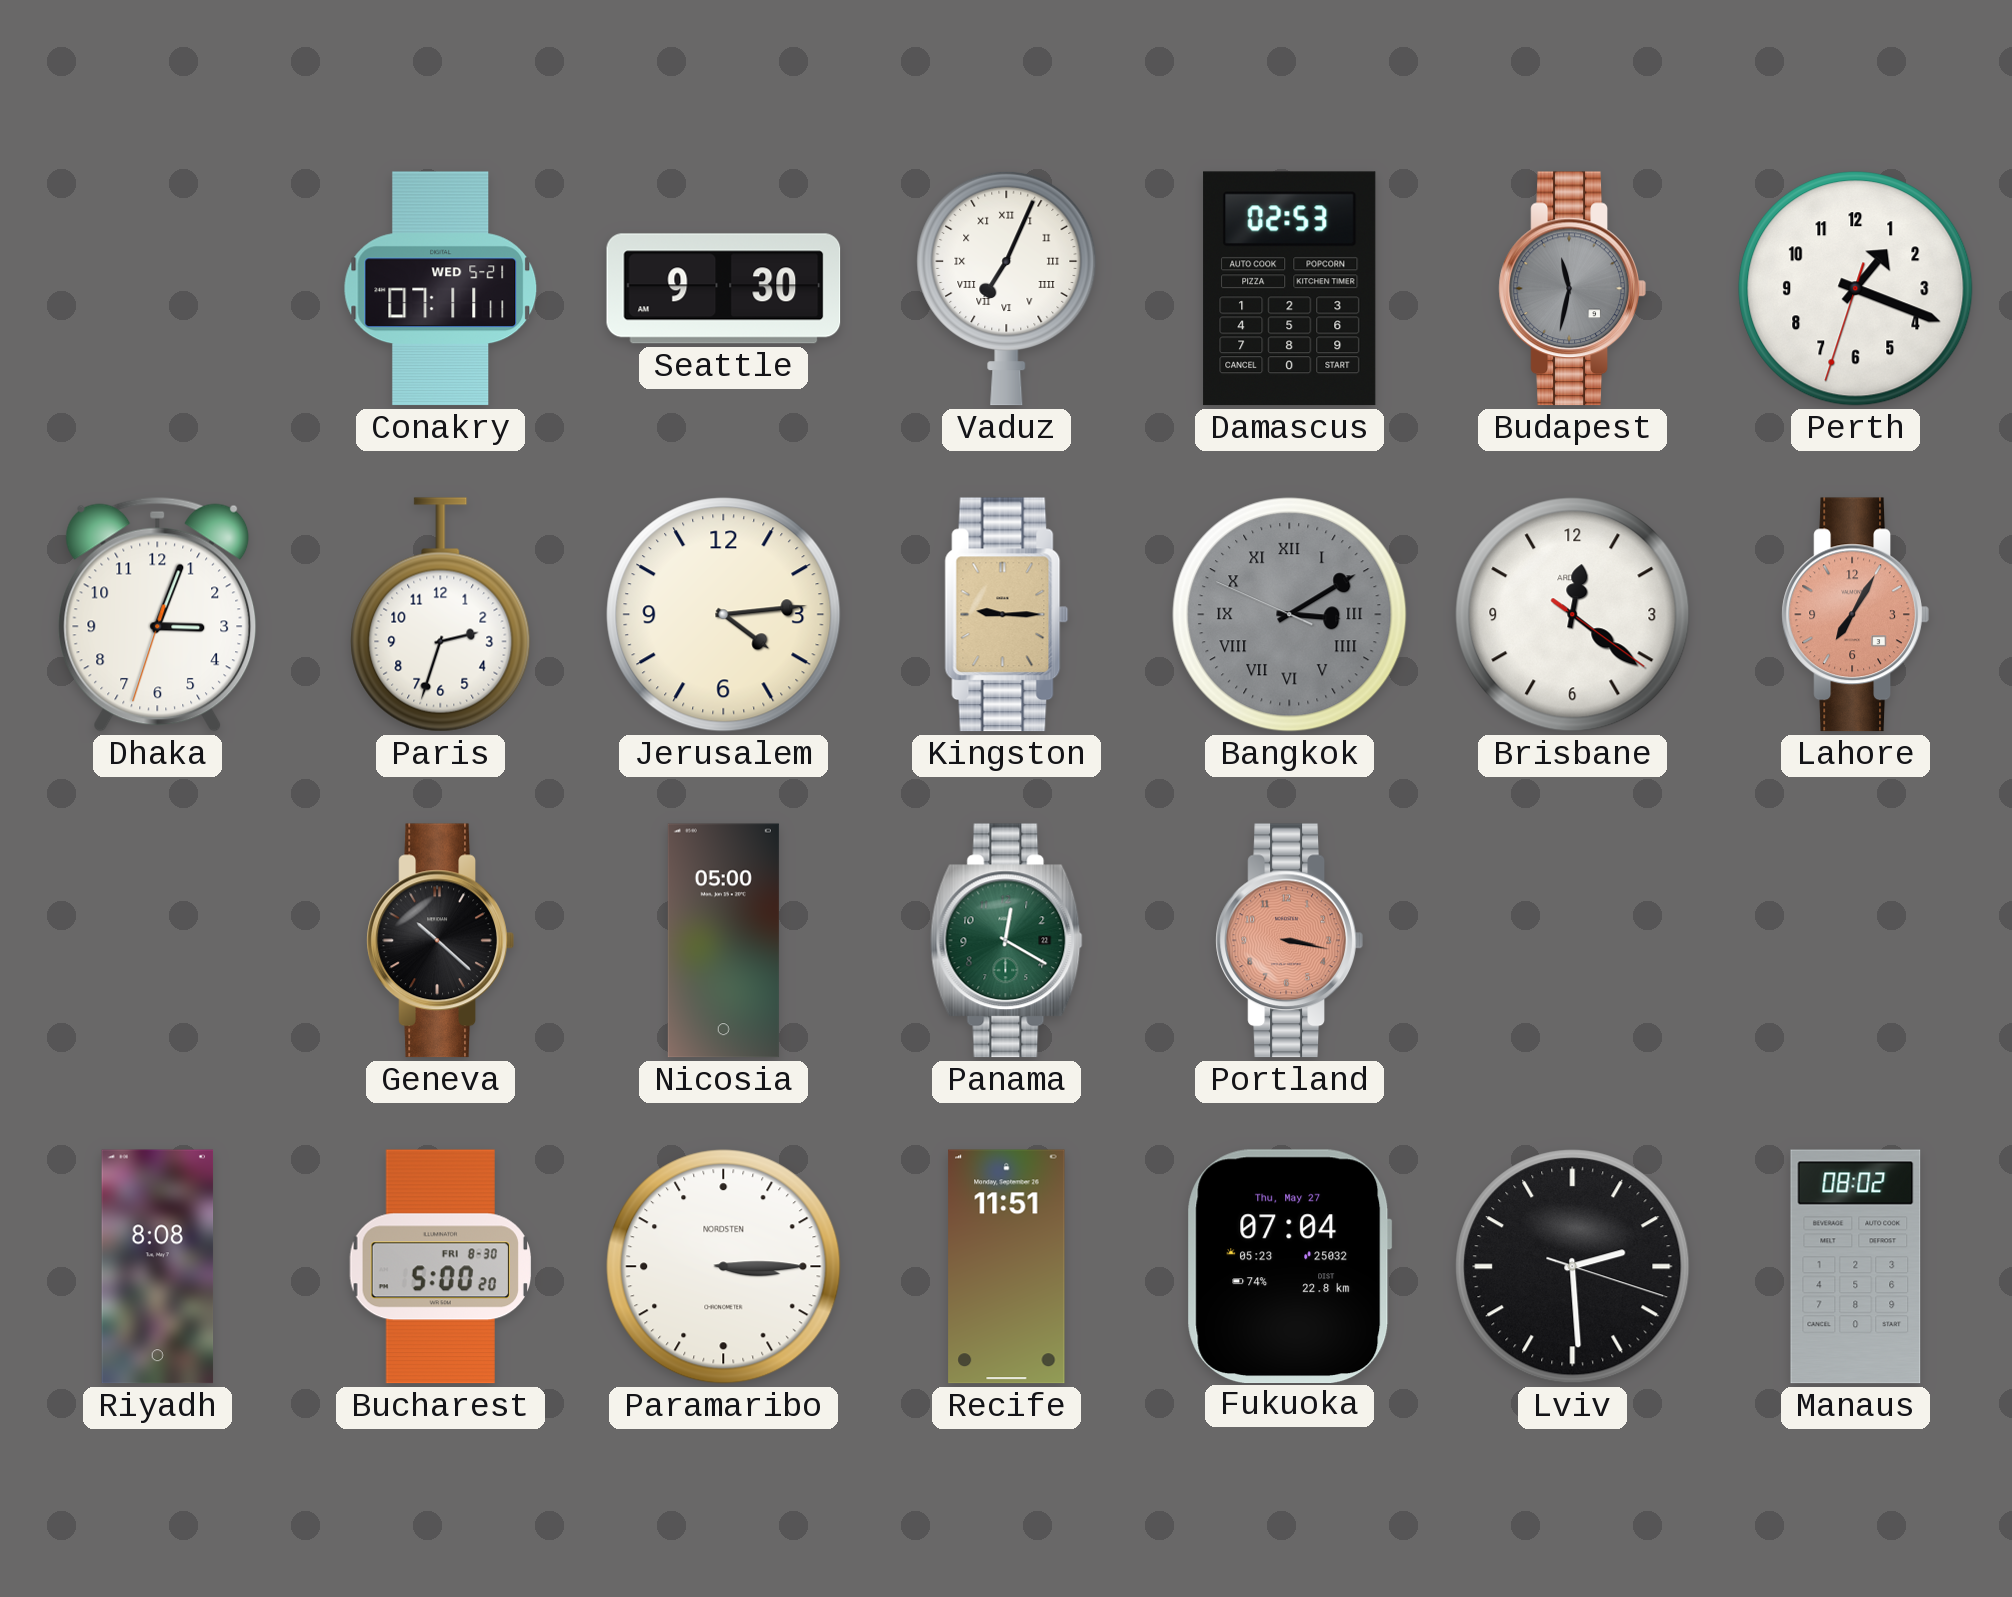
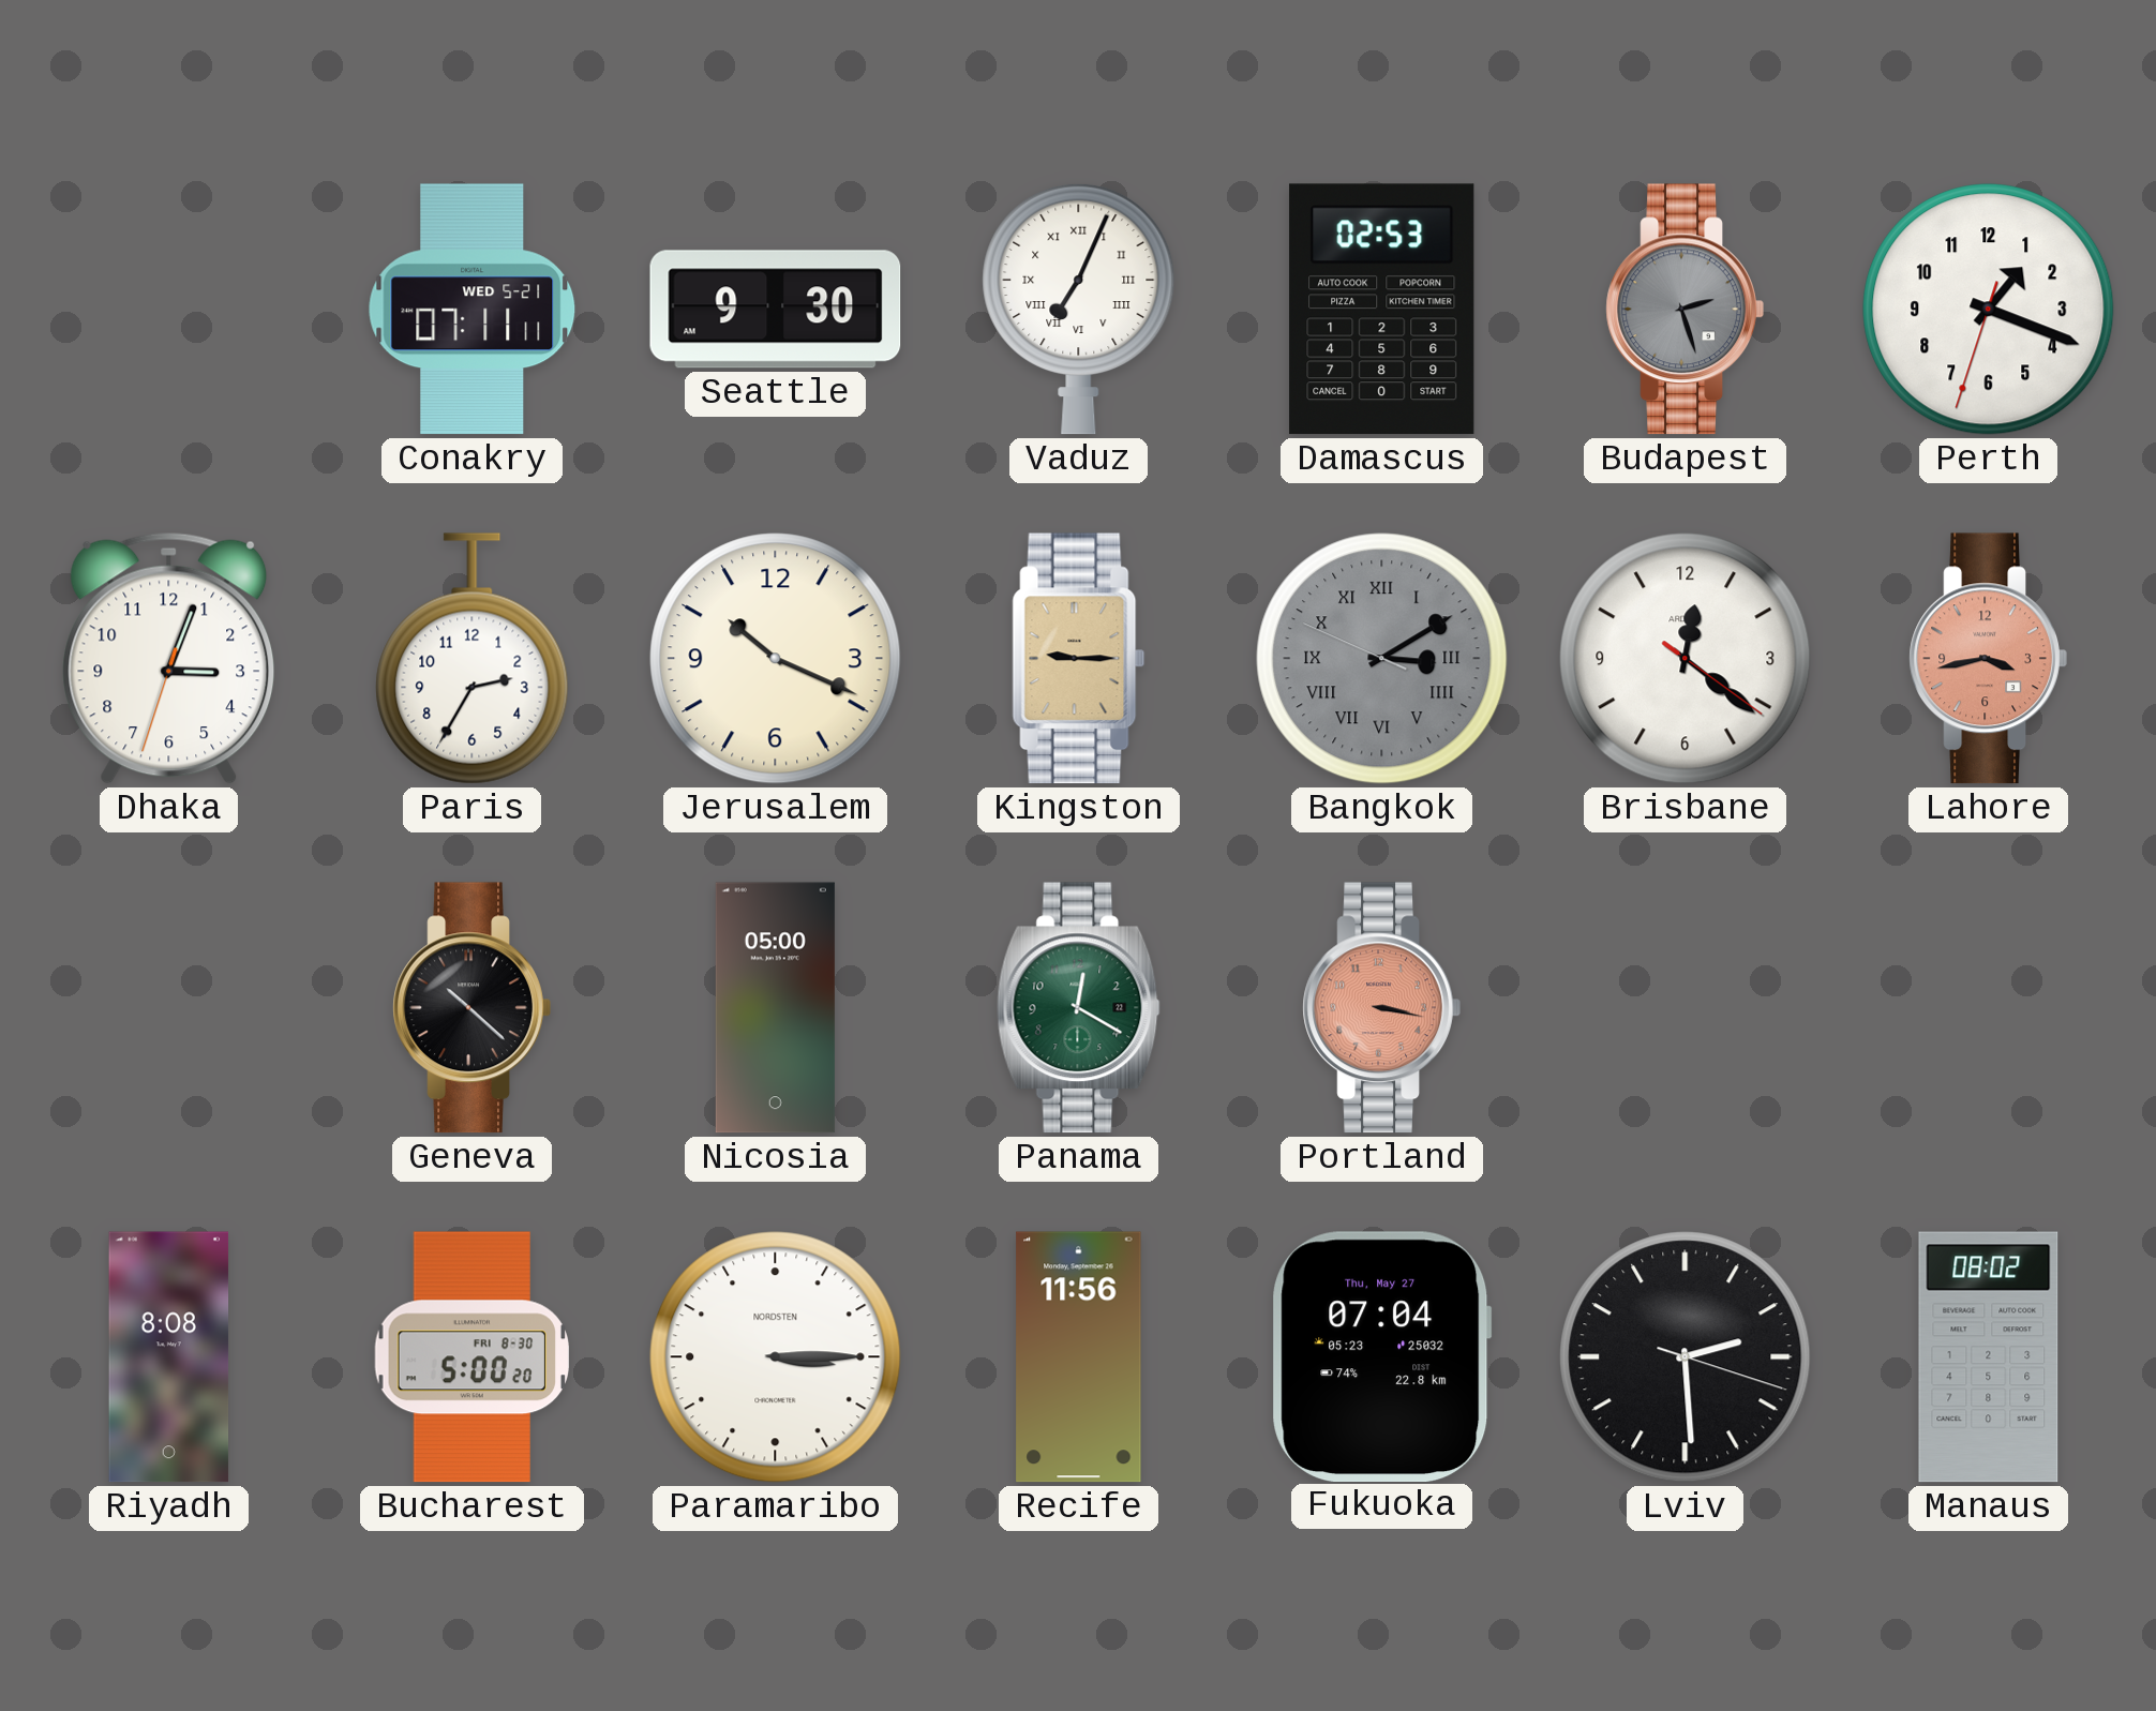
Budapest: 11:32 -> 2:27 (1685, 310)
Paris: 2:33 -> 2:35 (473, 659)
Jerusalem: 4:14 -> 10:19 (776, 659)
Lahore: 7:05 -> 3:43 (1988, 659)
Recife: 11:51 -> 11:56 (1079, 1357)
